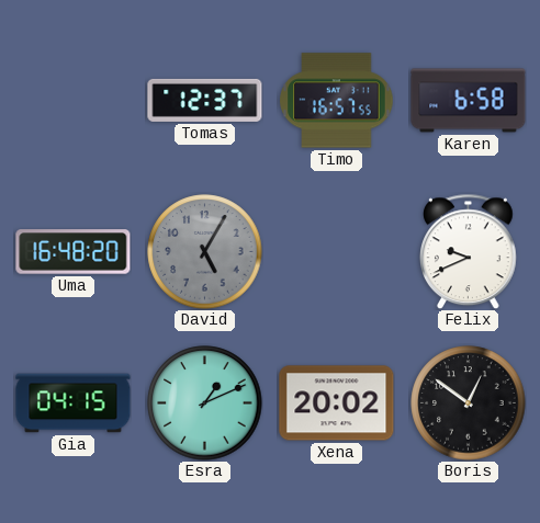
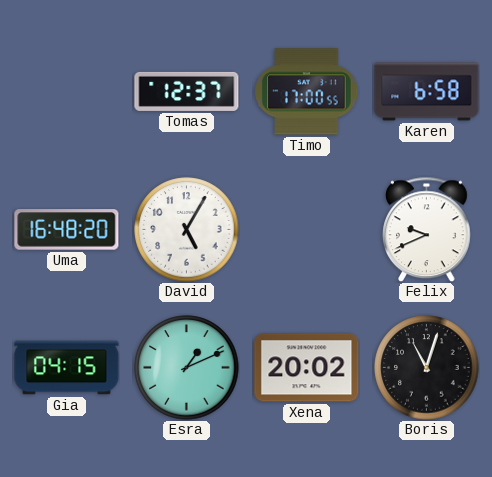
Timo: 16:57 -> 17:00 (307, 92)
David dial: grey -> white (187, 230)
Boris: 12:51 -> 11:03 (427, 368)
